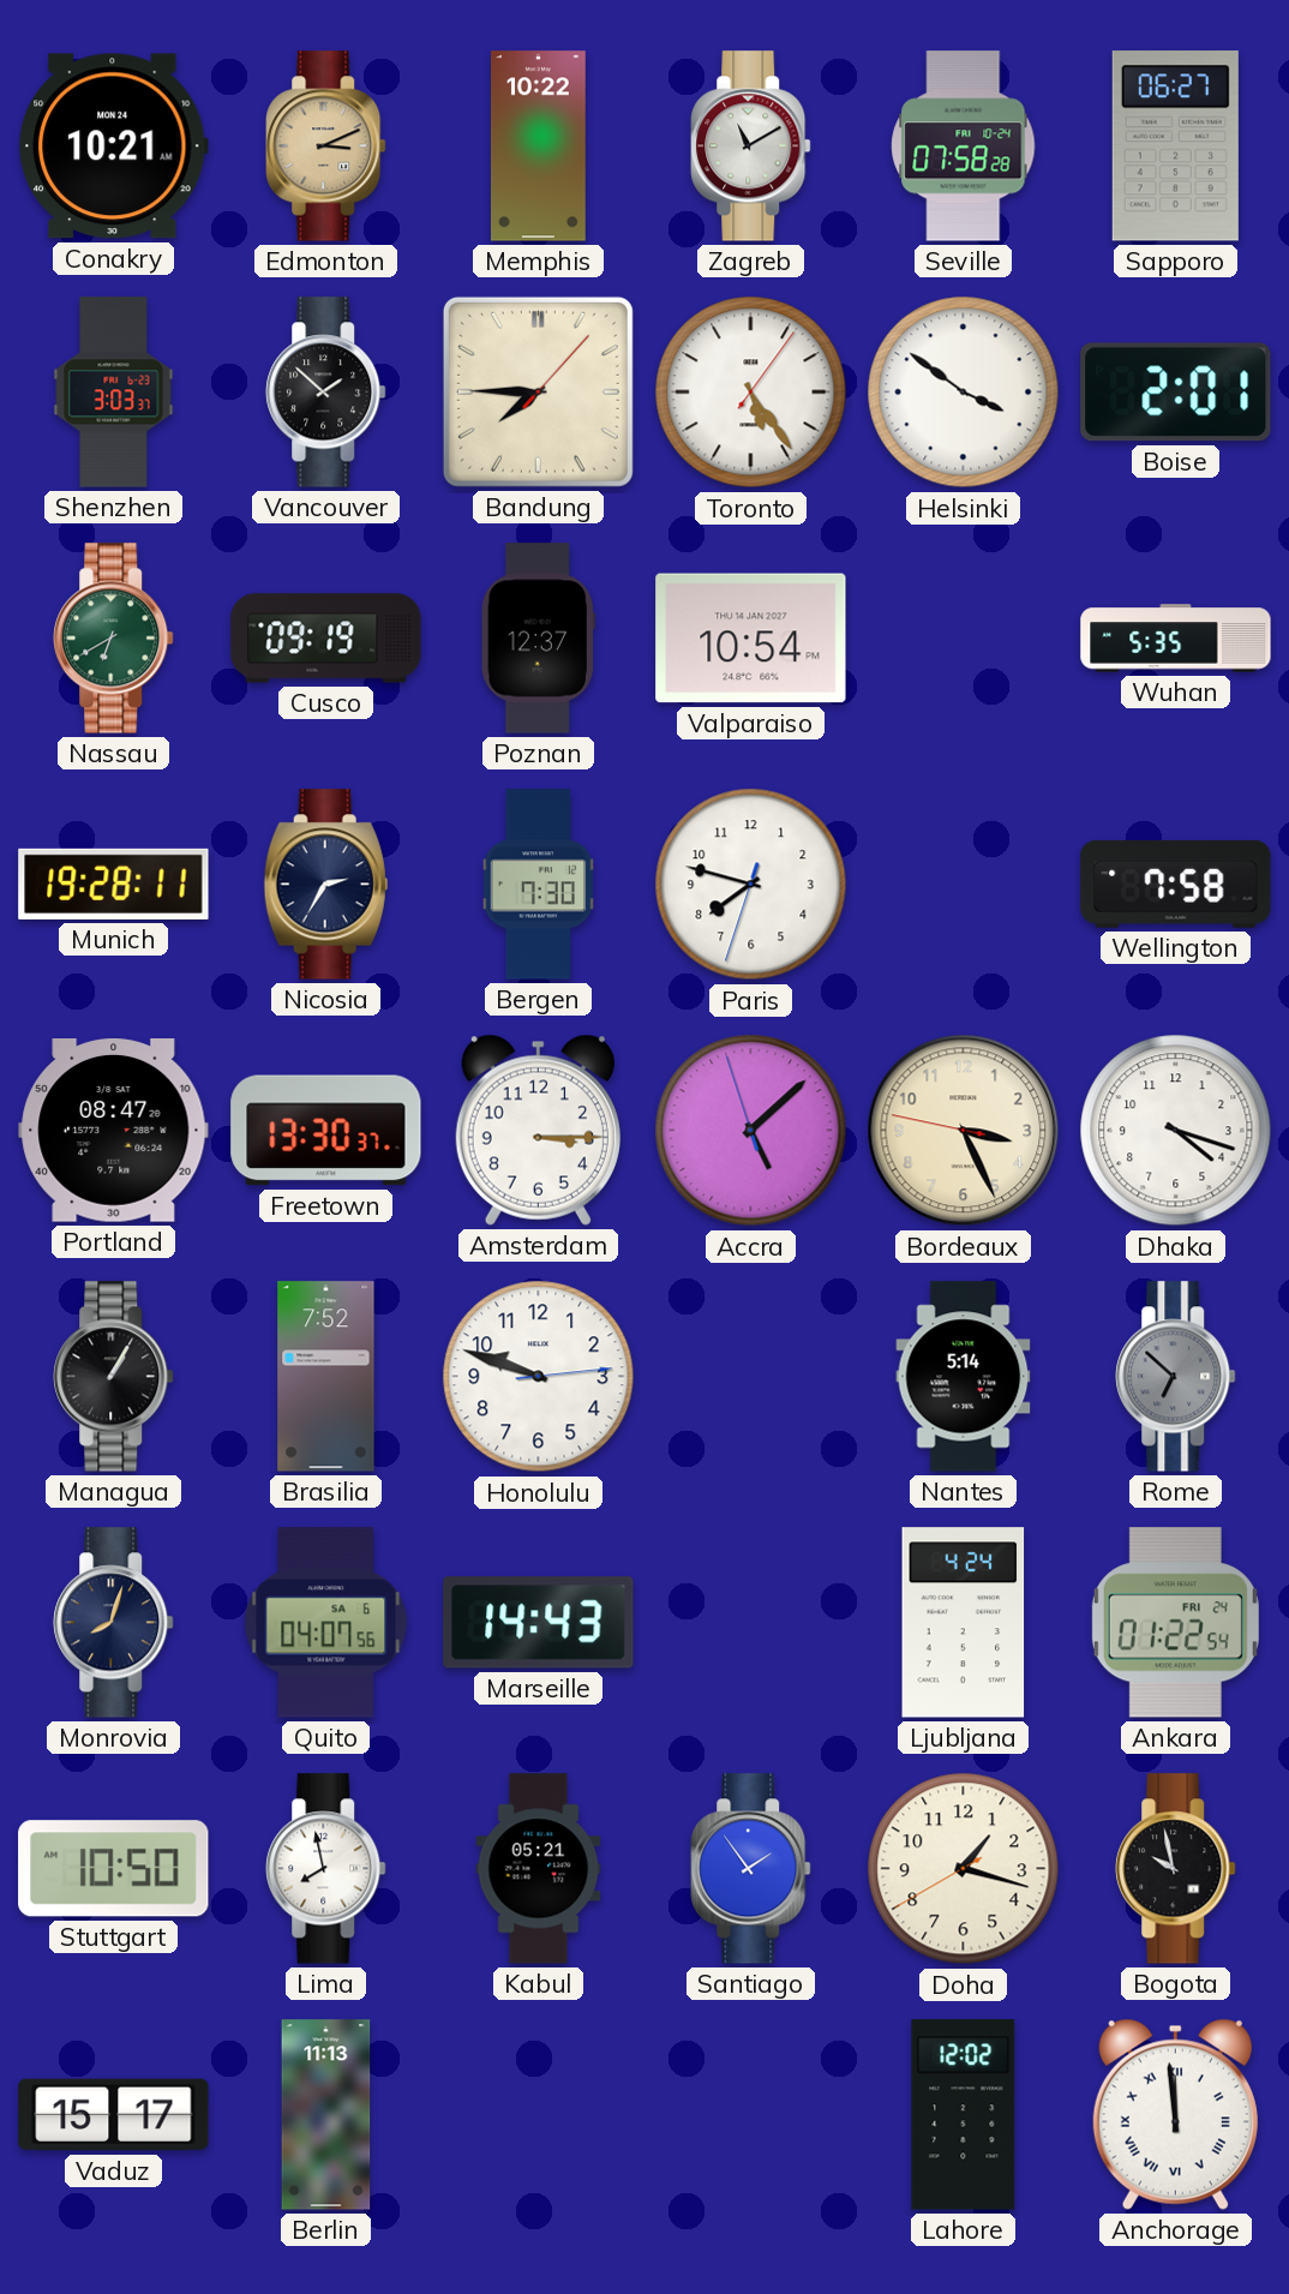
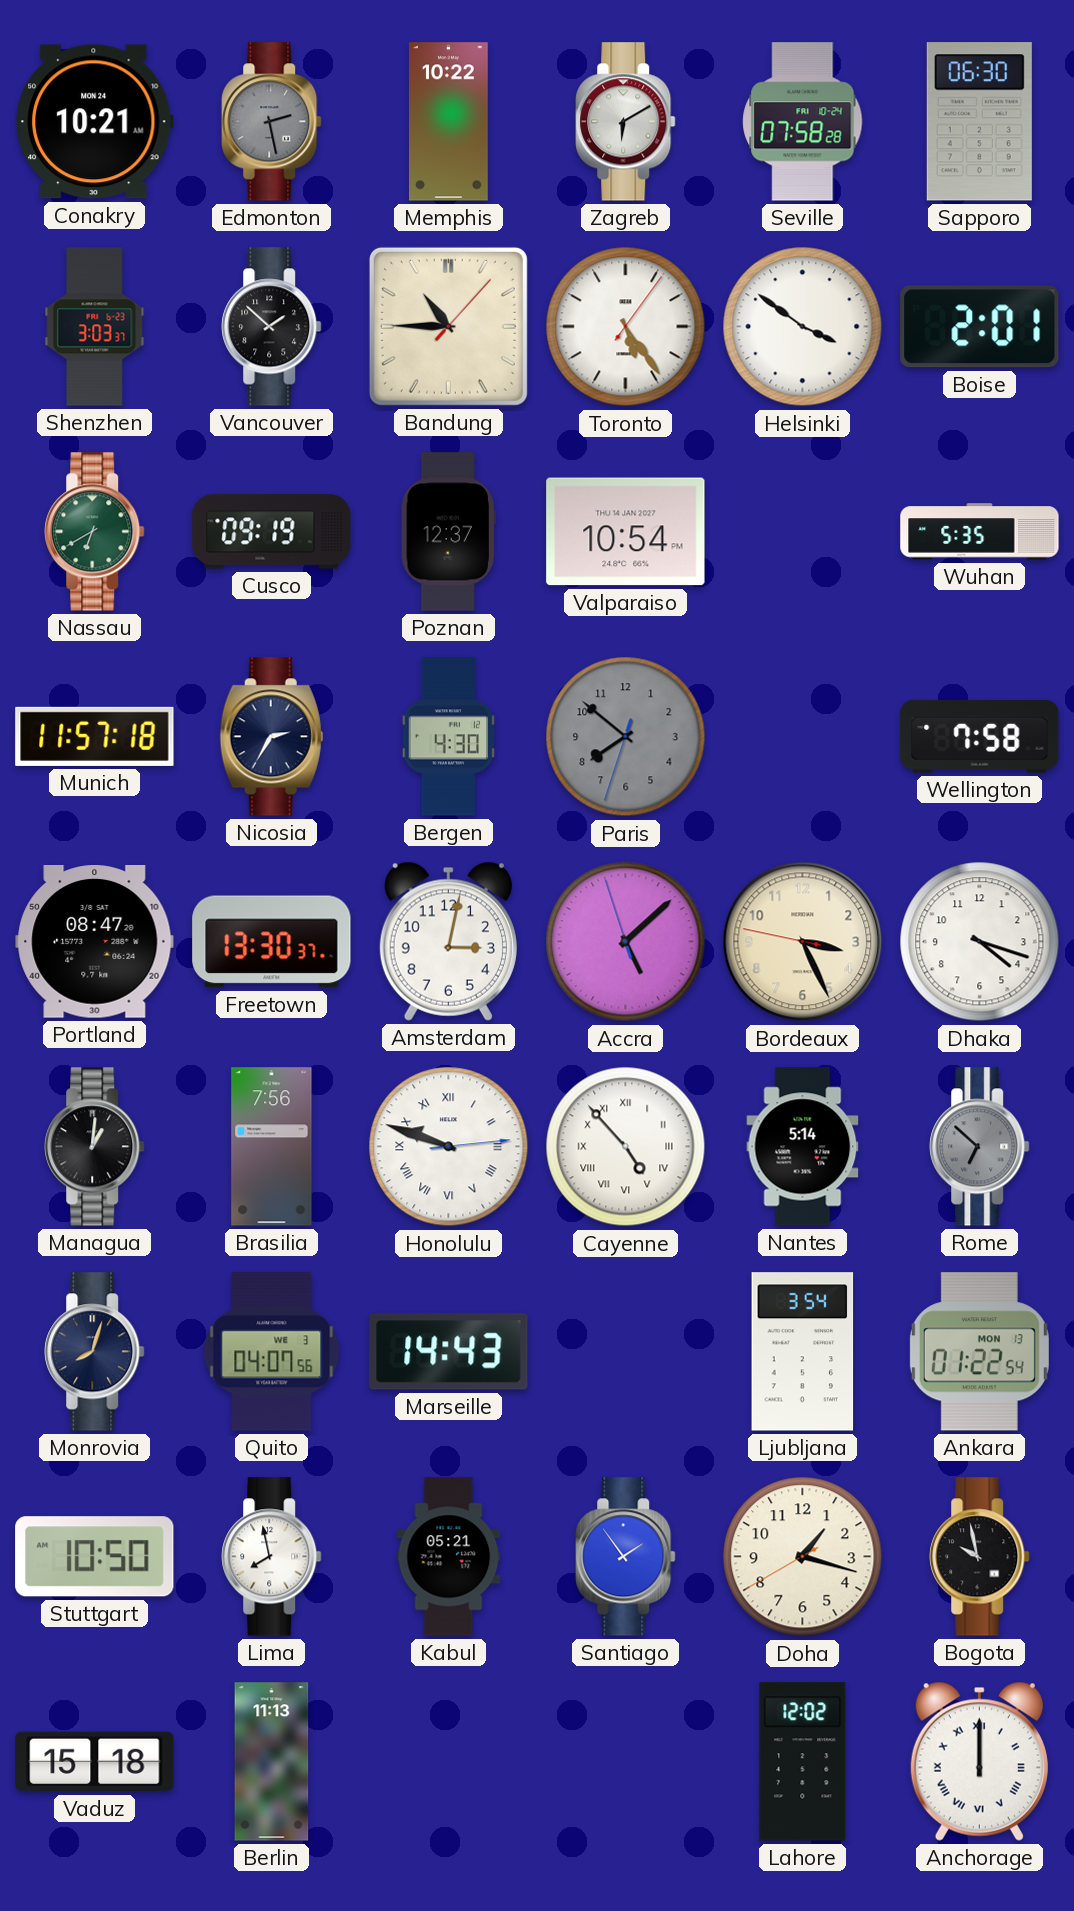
Edmonton: 3:11 -> 2:28 (272, 122)
Edmonton dial: champagne -> grey (272, 122)
Zagreb: 11:10 -> 6:10 (626, 122)
Sapporo: 06:27 -> 06:30 (979, 122)
Bandung: 7:45 -> 10:45 (448, 326)
Munich: 19:28 -> 11:57 (95, 736)
Bergen: 7:30 -> 4:30 (449, 737)
Paris: 7:47 -> 7:51 (626, 737)
Paris dial: white -> grey (626, 737)
Amsterdam: 3:15 -> 3:02 (448, 941)
Managua: 1:05 -> 1:01 (95, 1147)
Brasilia: 7:52 -> 7:56 (272, 1147)
Honolulu numerals: Arabic -> Roman (449, 1147)
Cayenne: none -> 4:53 (626, 1147)
Quito date: SA 6 -> WE 3 (272, 1352)
Ljubljana: 4:24 -> 3:54 (803, 1352)
Ankara date: FRI 24 -> MON 13 (979, 1352)
Vaduz: 15:17 -> 15:18 (95, 1762)
Anchorage: 11:59 -> 12:00 (979, 1761)
